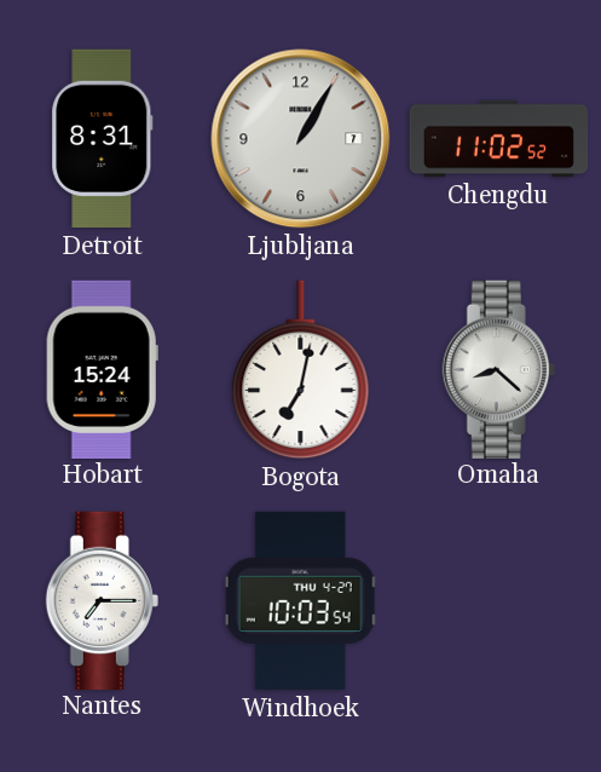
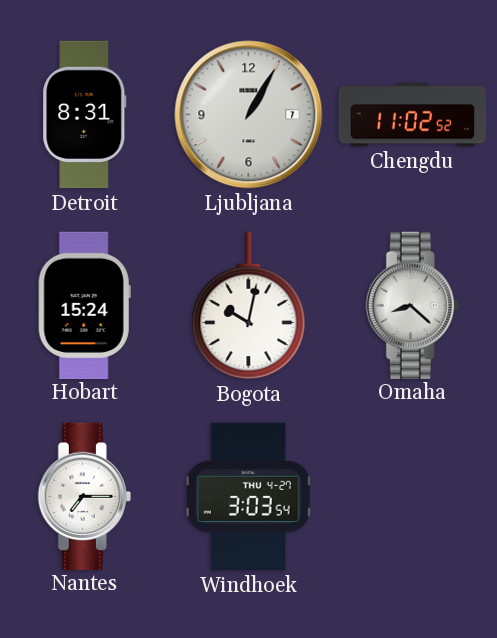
Bogota: 7:02 -> 10:02 (249, 306)
Windhoek: 10:03 -> 3:03 (249, 497)
